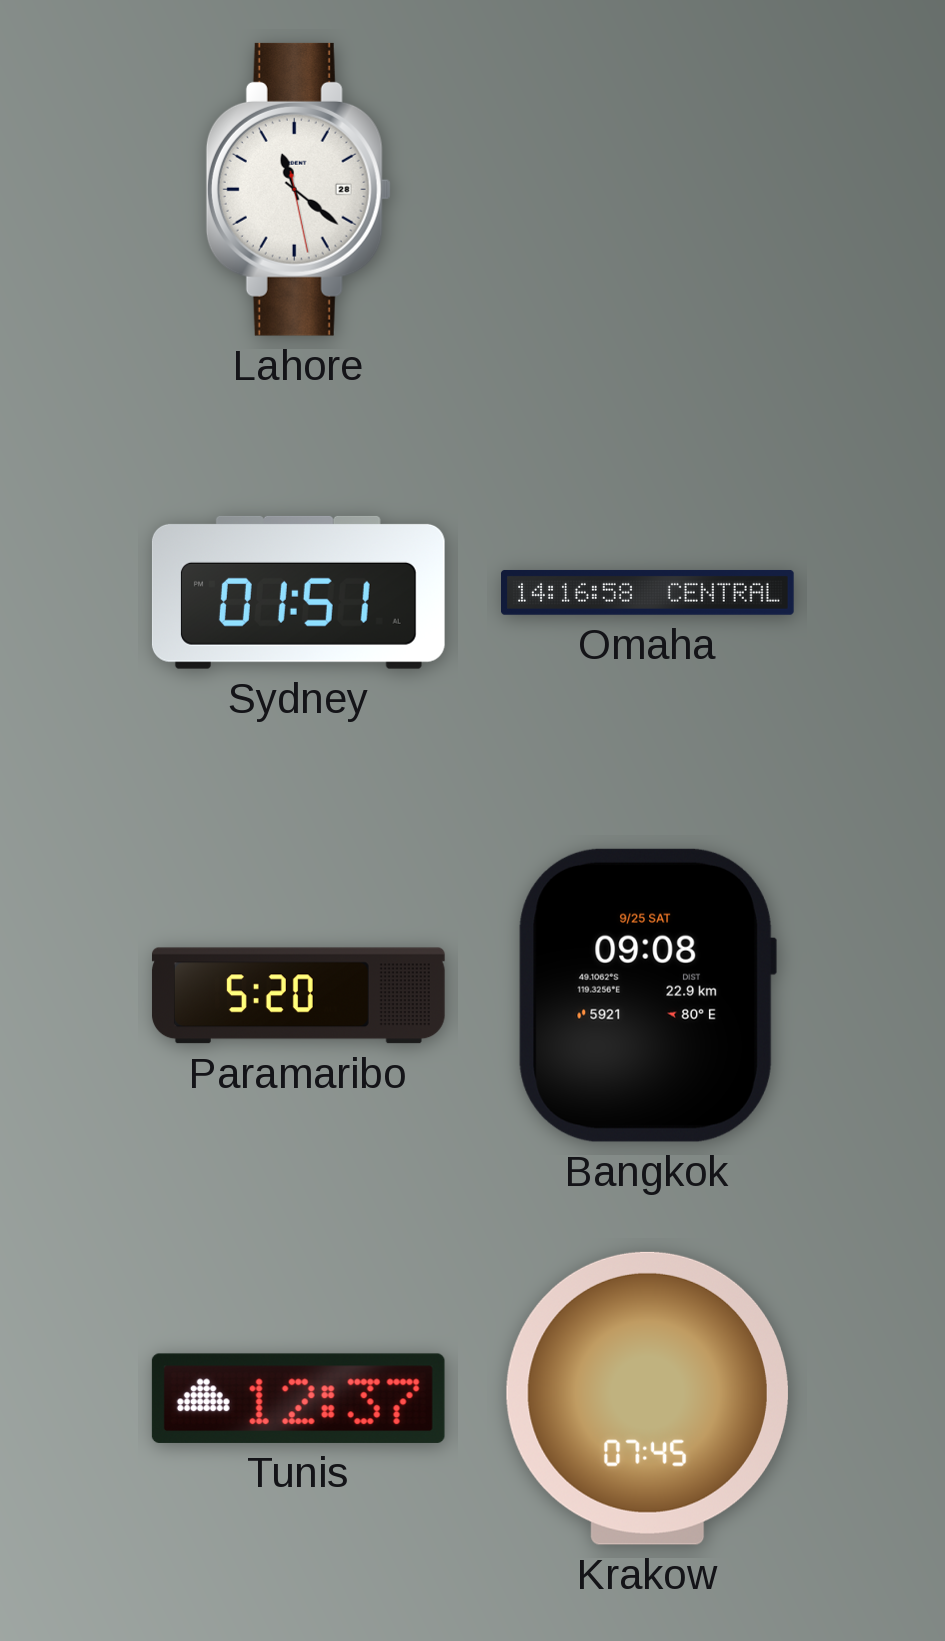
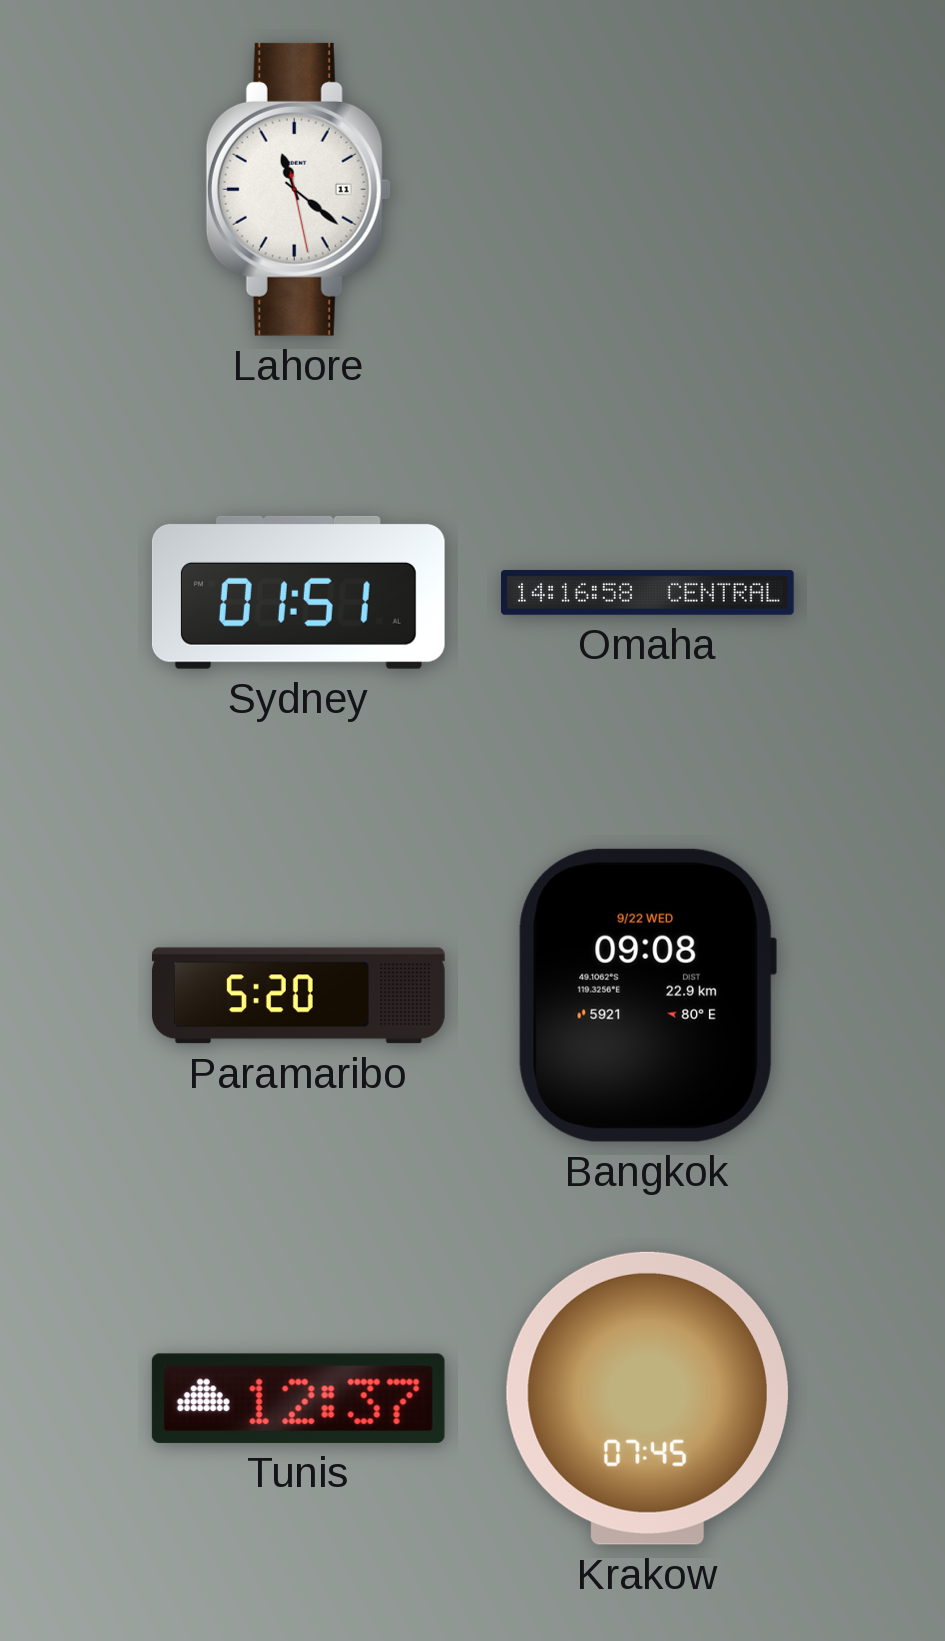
Lahore date: 28 -> 11 (298, 189)
Bangkok date: 9/25 SAT -> 9/22 WED (647, 995)
